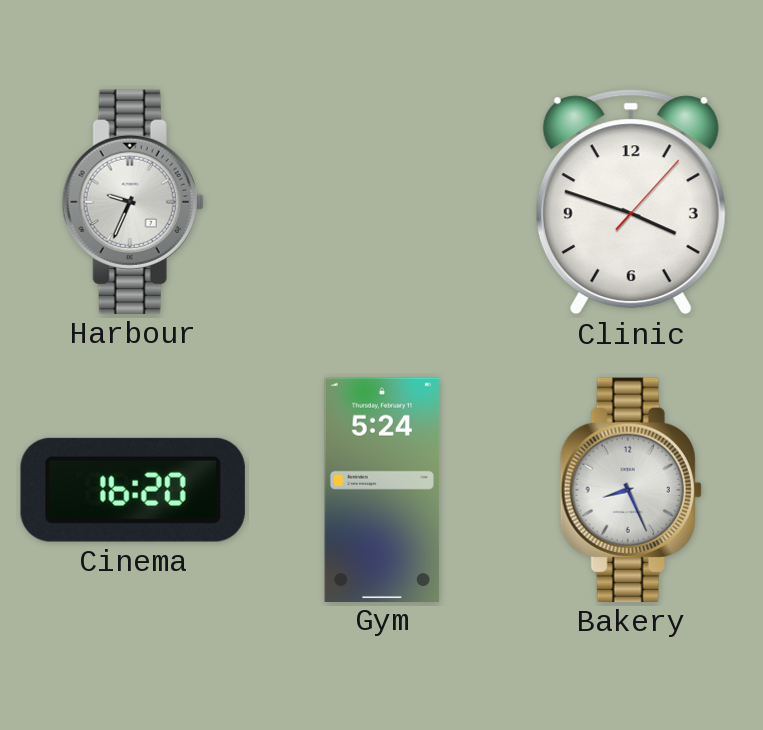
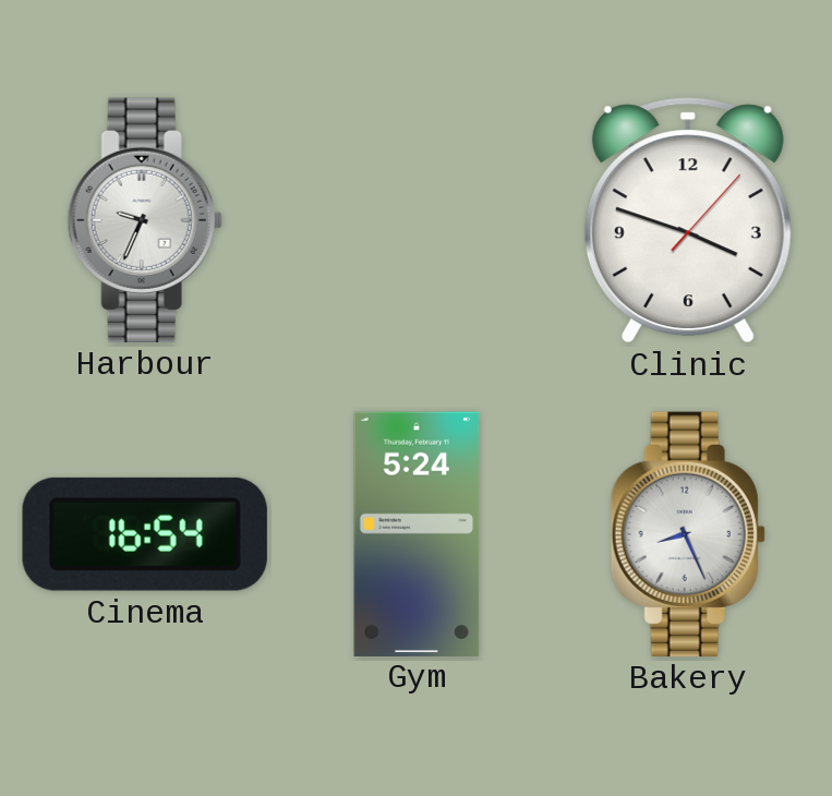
Cinema: 16:20 -> 16:54 (145, 534)
